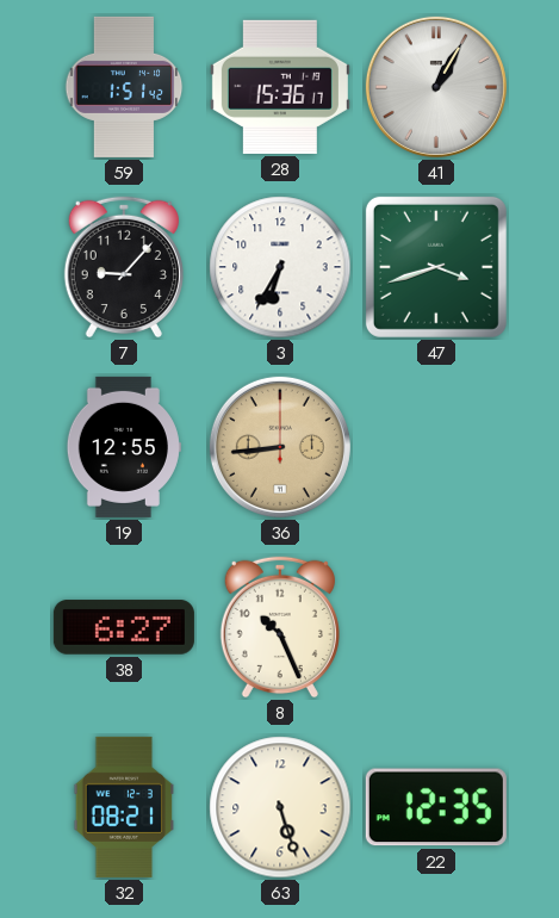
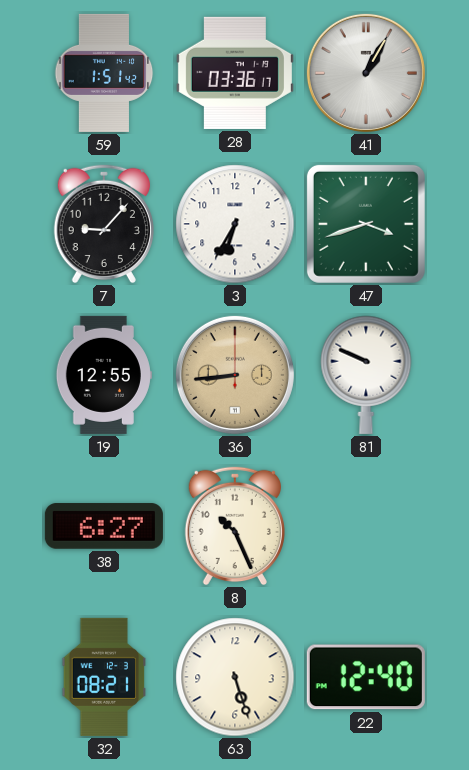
28: 15:36 -> 03:36 (235, 73)
81: none -> 9:49 (366, 375)
22: 12:35 -> 12:40 (366, 677)
